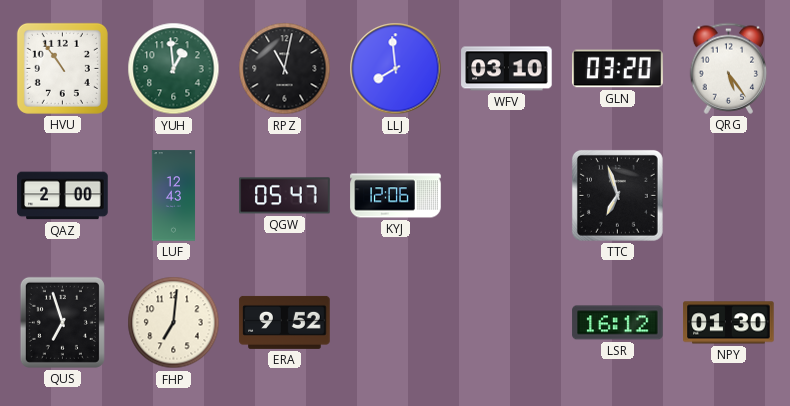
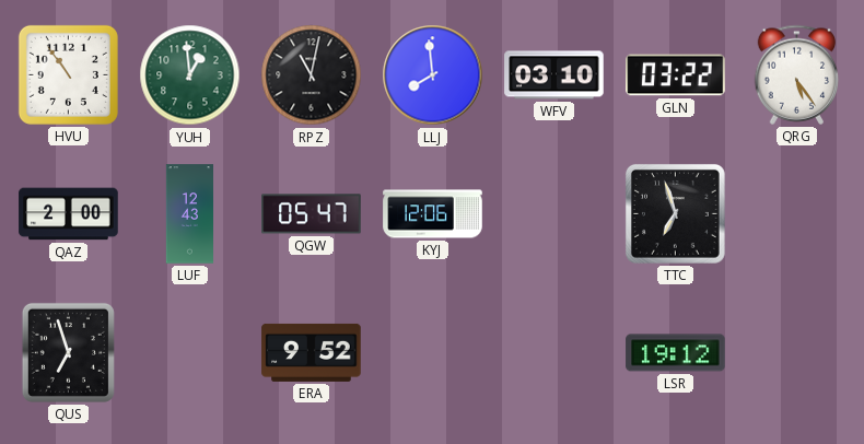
GLN: 03:20 -> 03:22 (676, 75)
FHP: 7:01 -> none (174, 323)
LSR: 16:12 -> 19:12 (676, 353)
NPY: 01:30 -> none (729, 323)
